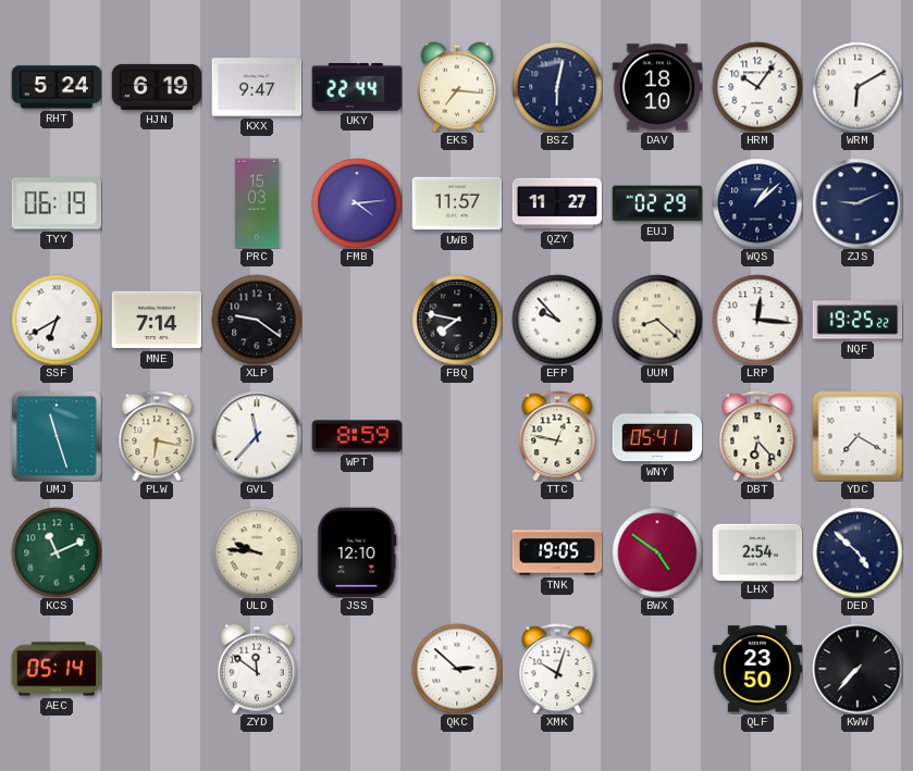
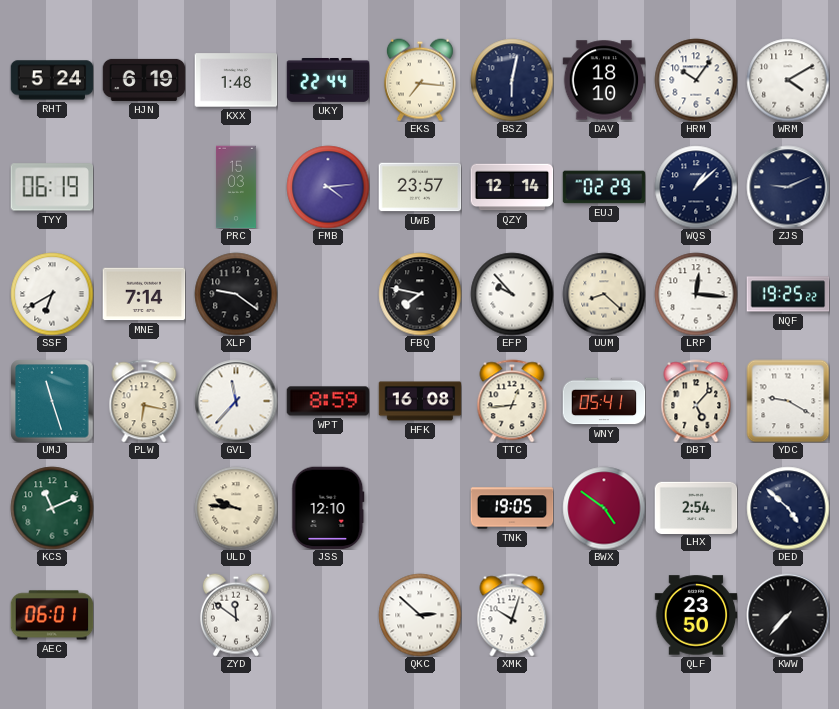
KXX: 9:47 -> 1:48 (236, 80)
WRM: 6:10 -> 4:10 (788, 80)
UWB: 11:57 -> 23:57 (420, 187)
QZY: 11:27 -> 12:14 (512, 187)
HFK: none -> 16:08 (420, 401)
TTC: 12:47 -> 12:44 (512, 401)
DBT: 6:23 -> 5:07 (696, 401)
YDC: 7:20 -> 9:20 (788, 401)
AEC: 05:14 -> 06:01 (52, 615)
